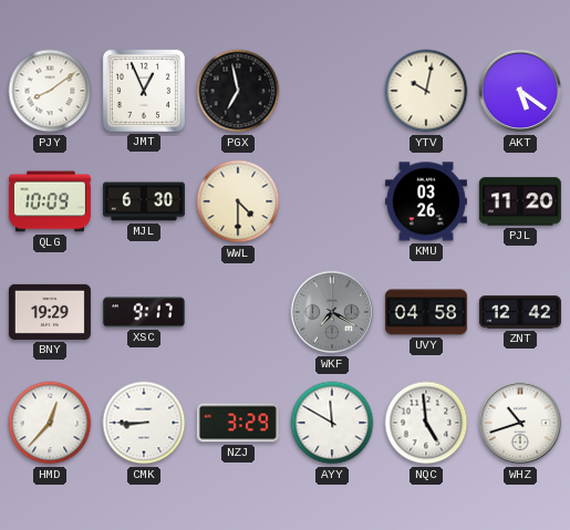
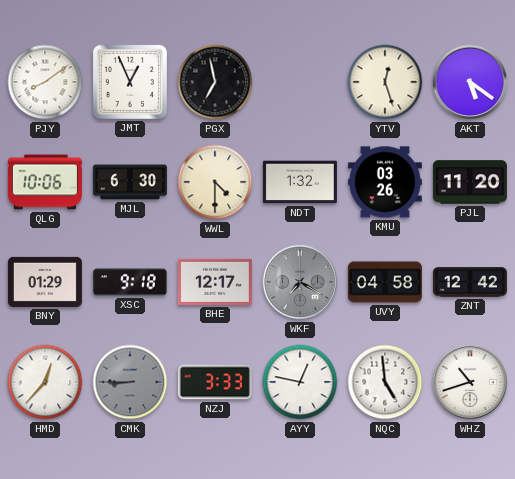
YTV: 10:02 -> 12:27 (385, 82)
QLG: 10:09 -> 10:06 (45, 182)
NDT: none -> 1:32 (300, 182)
BNY: 19:29 -> 01:29 (45, 282)
XSC: 9:17 -> 9:18 (130, 282)
BHE: none -> 12:17 (215, 282)
CMK dial: white -> grey (130, 382)
NZJ: 3:29 -> 3:33 (215, 382)
AYY: 11:50 -> 12:47 (300, 382)
